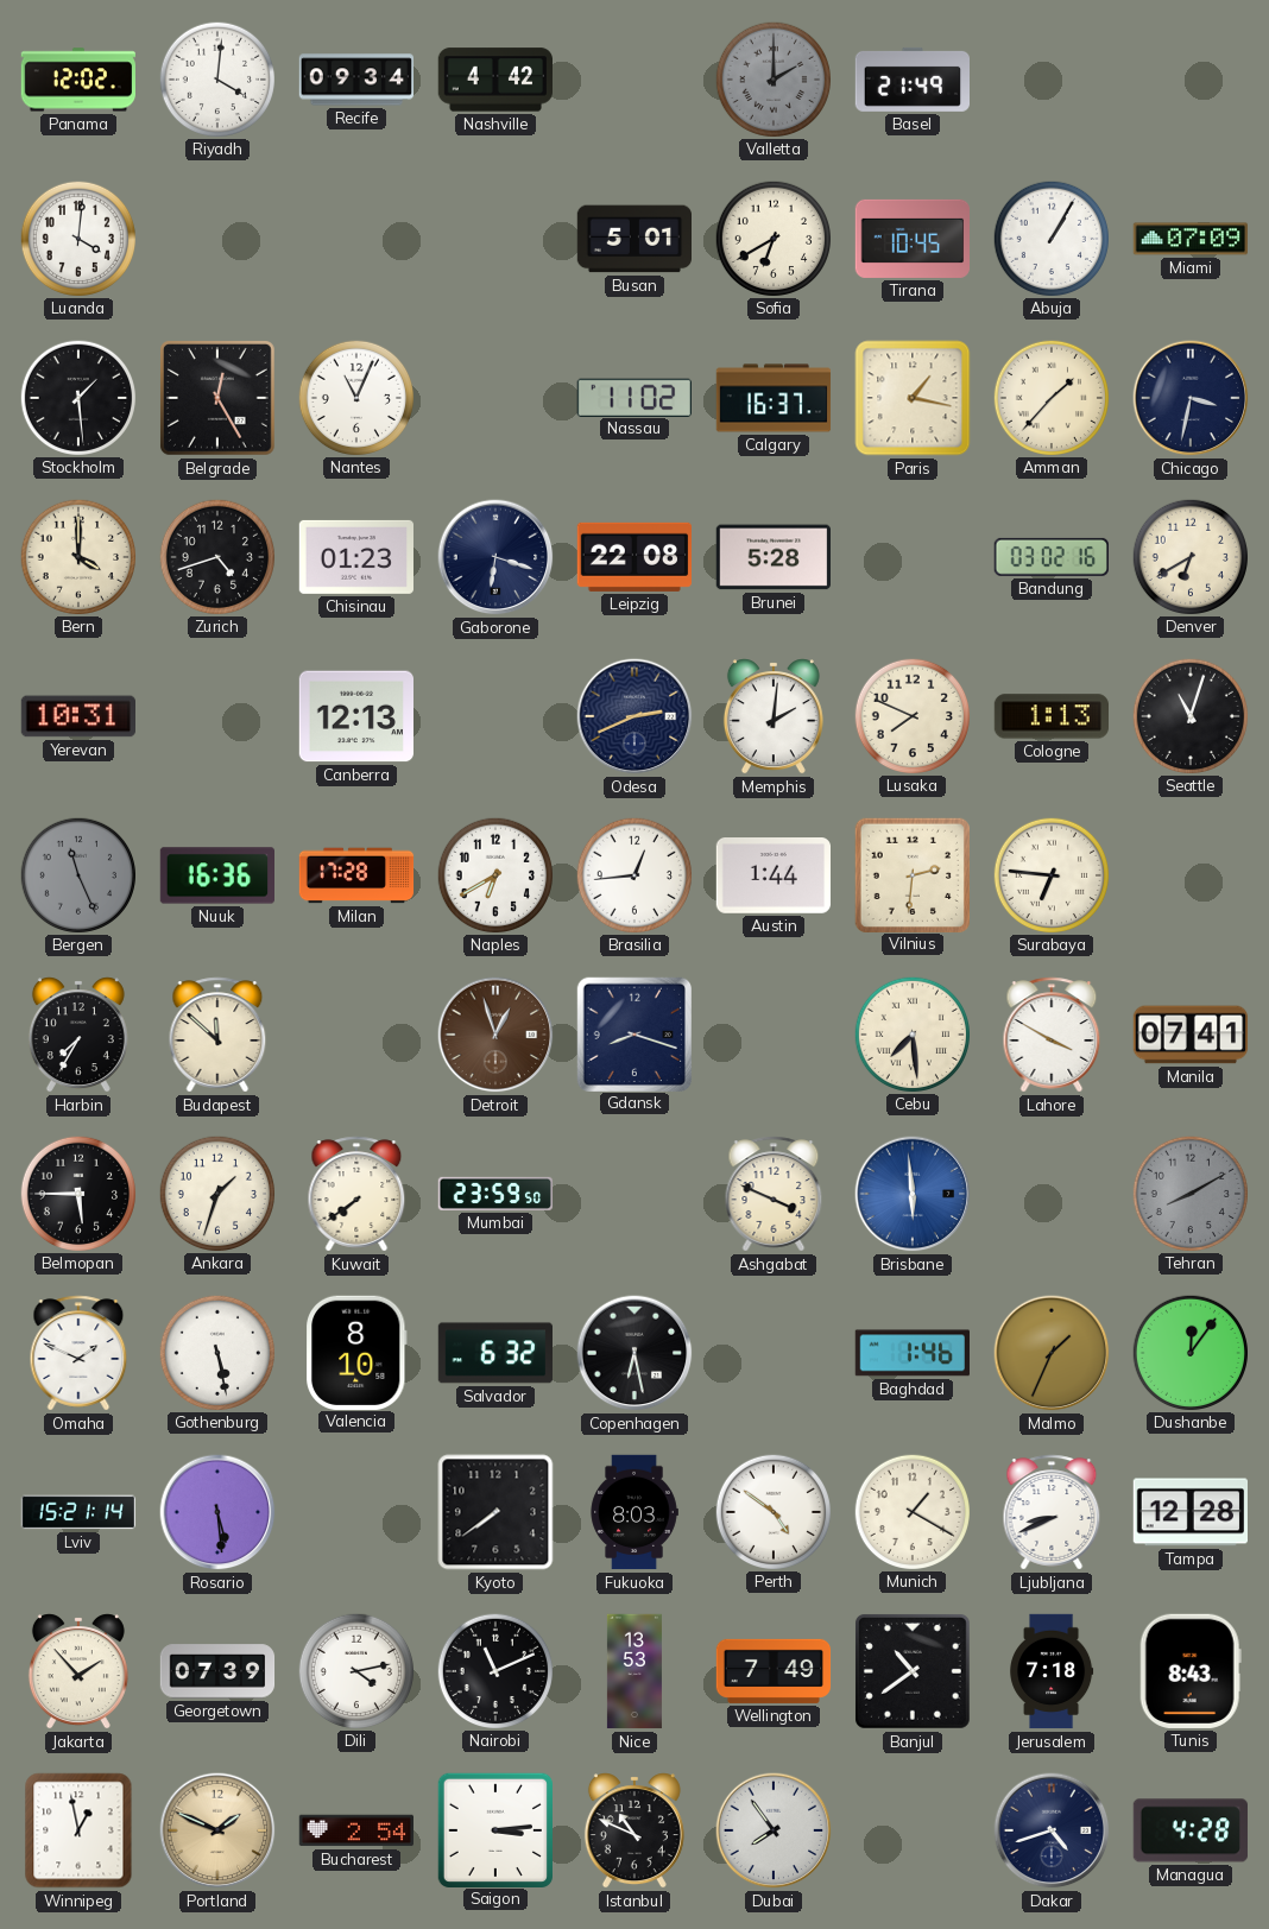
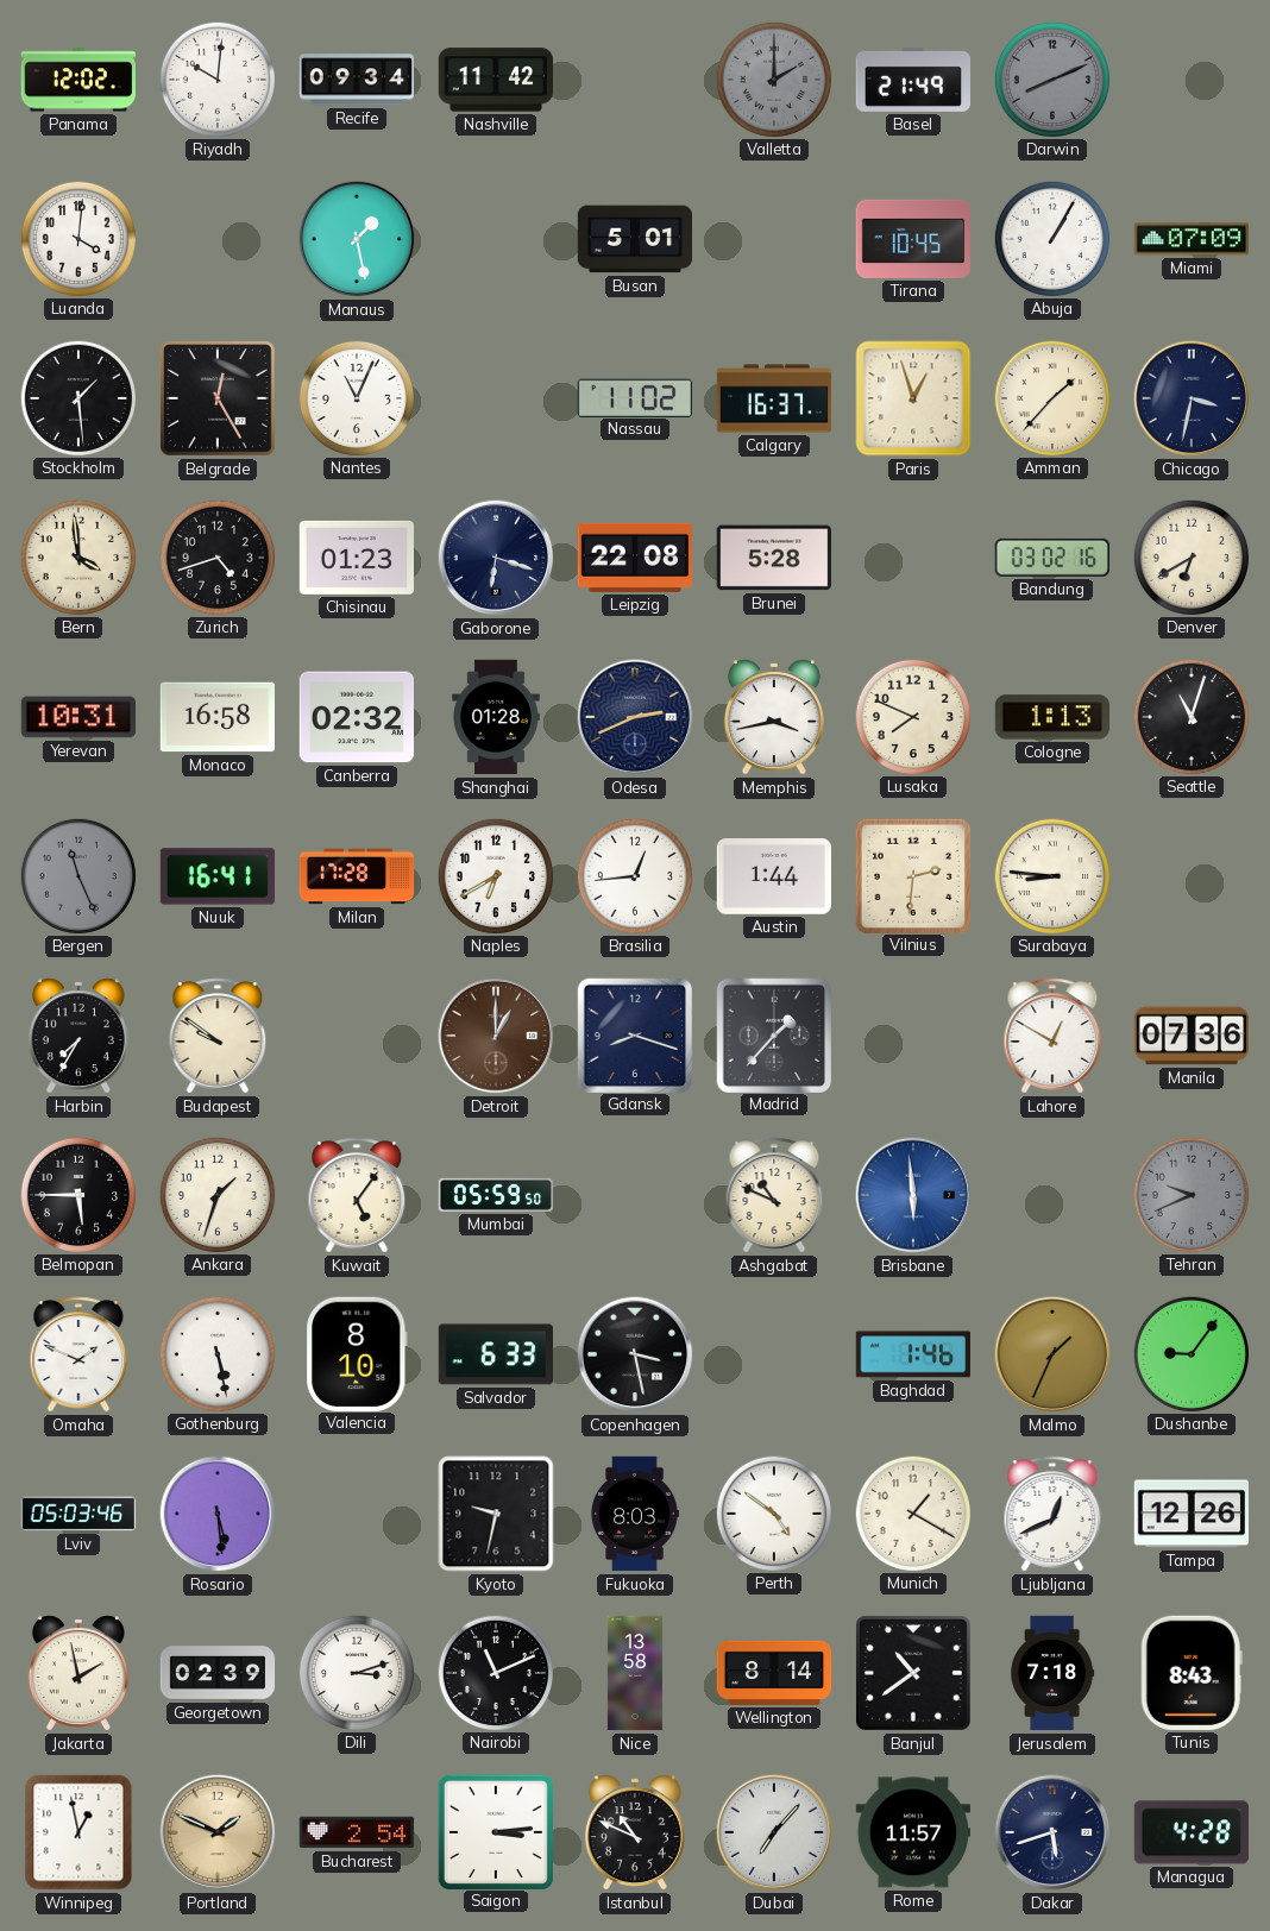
Riyadh: 4:01 -> 10:01 (216, 78)
Nashville: 4:42 -> 11:42 (495, 80)
Darwin: none -> 8:11 (1051, 78)
Manaus: none -> 1:28 (357, 239)
Sofia: 6:40 -> none (772, 238)
Paris: 1:17 -> 12:57 (913, 398)
Bern: 4:00 -> 3:59 (77, 556)
Monaco: none -> 16:58 (218, 717)
Canberra: 12:13 -> 02:32 (356, 717)
Shanghai: none -> 01:28 (496, 717)
Memphis: 2:01 -> 3:43 (774, 717)
Nuuk: 16:36 -> 16:41 (218, 876)
Surabaya: 6:46 -> 8:46 (1051, 875)
Budapest: 11:52 -> 9:51 (218, 1036)
Detroit: 12:57 -> 1:00 (496, 1036)
Madrid: none -> 1:37 (773, 1034)
Cebu: 7:29 -> none (911, 1033)
Lahore: 3:50 -> 12:50 (1052, 1036)
Manila: 07:41 -> 07:36 (1192, 1036)
Kuwait: 7:39 -> 5:06 (357, 1195)
Mumbai: 23:59 -> 05:59 (496, 1195)
Ashgabat: 3:49 -> 10:49 (774, 1195)
Tehran: 8:10 -> 9:41 (1190, 1194)
Salvador: 6:32 -> 6:33 (495, 1354)
Copenhagen: 6:28 -> 3:28 (635, 1354)
Dushanbe: 12:06 -> 9:06 (1190, 1353)
Lviv: 15:21 -> 05:03 (78, 1514)
Kyoto: 7:39 -> 9:32 (496, 1514)
Ljubljana: 8:41 -> 12:41 (1052, 1514)
Tampa: 12:28 -> 12:26 (1190, 1514)
Jakarta: 1:53 -> 1:58 (78, 1673)
Georgetown: 07:39 -> 02:39 (218, 1673)
Dili: 4:13 -> 3:12 (356, 1672)
Nice: 13:53 -> 13:58 (635, 1673)
Wellington: 7:49 -> 8:14 (774, 1673)
Dubai: 7:54 -> 7:07 (774, 1832)
Rome: none -> 11:57 (913, 1832)
Dakar: 4:42 -> 5:42 (1052, 1832)
